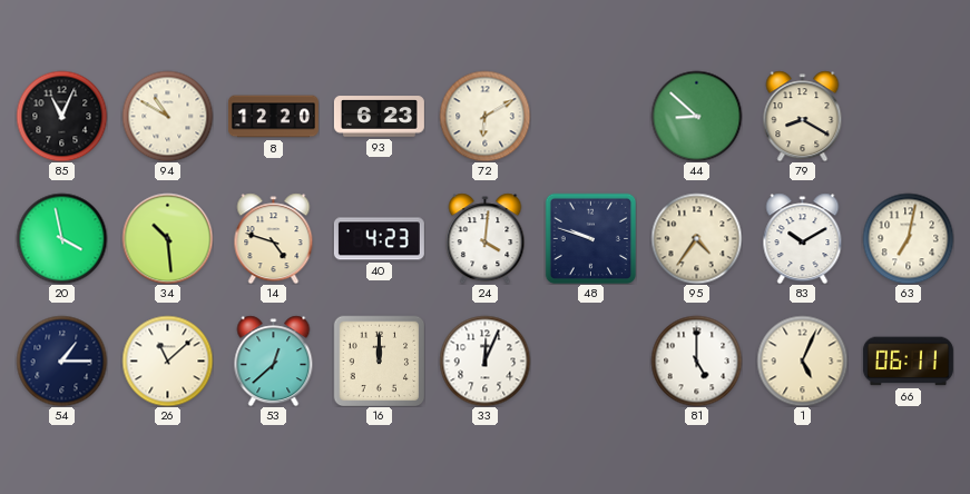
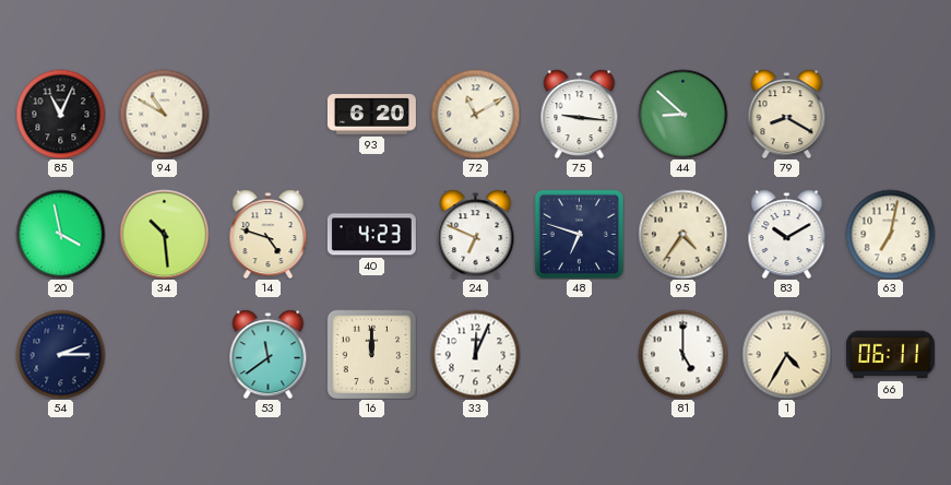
8: 12:20 -> none (273, 117)
93: 6:23 -> 6:20 (371, 115)
72: 6:10 -> 11:10 (475, 114)
75: none -> 9:16 (580, 114)
24: 4:01 -> 6:49 (476, 234)
48: 9:48 -> 6:48 (579, 234)
54: 1:15 -> 2:15 (60, 354)
26: 11:08 -> none (167, 360)
53: 12:38 -> 11:39 (269, 354)
1: 5:04 -> 4:35 (786, 354)
